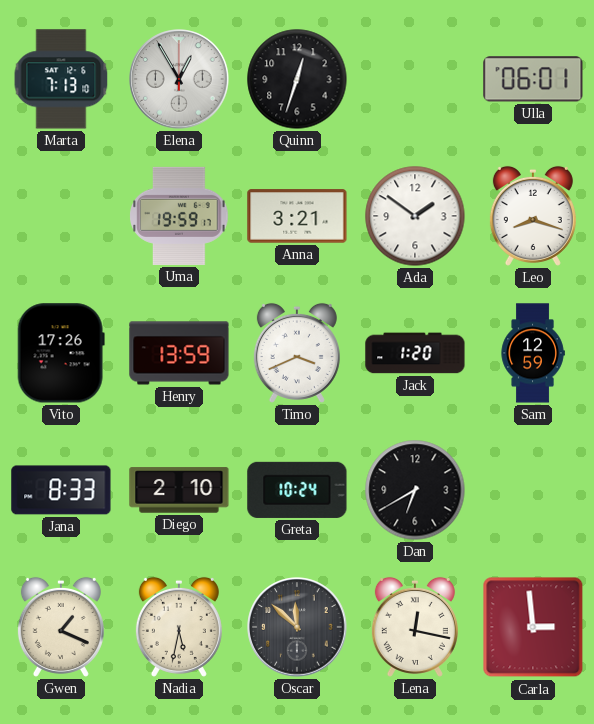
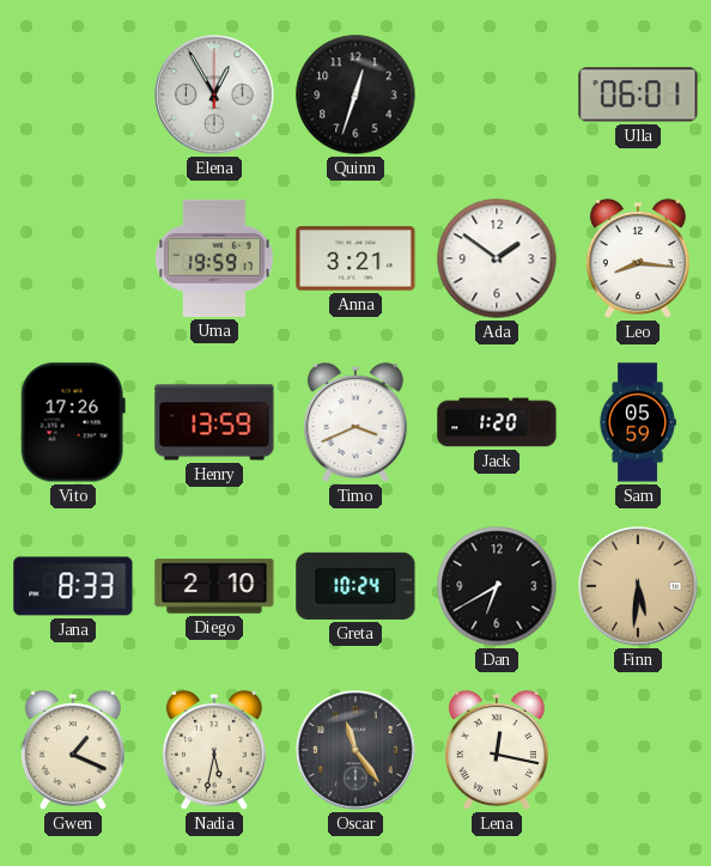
Marta: 7:13 -> none (61, 79)
Leo: 8:18 -> 8:16 (638, 258)
Sam: 12:59 -> 05:59 (638, 422)
Finn: none -> 5:31 (638, 586)
Oscar: 11:52 -> 11:24 (355, 750)
Carla: 2:59 -> none (533, 627)
